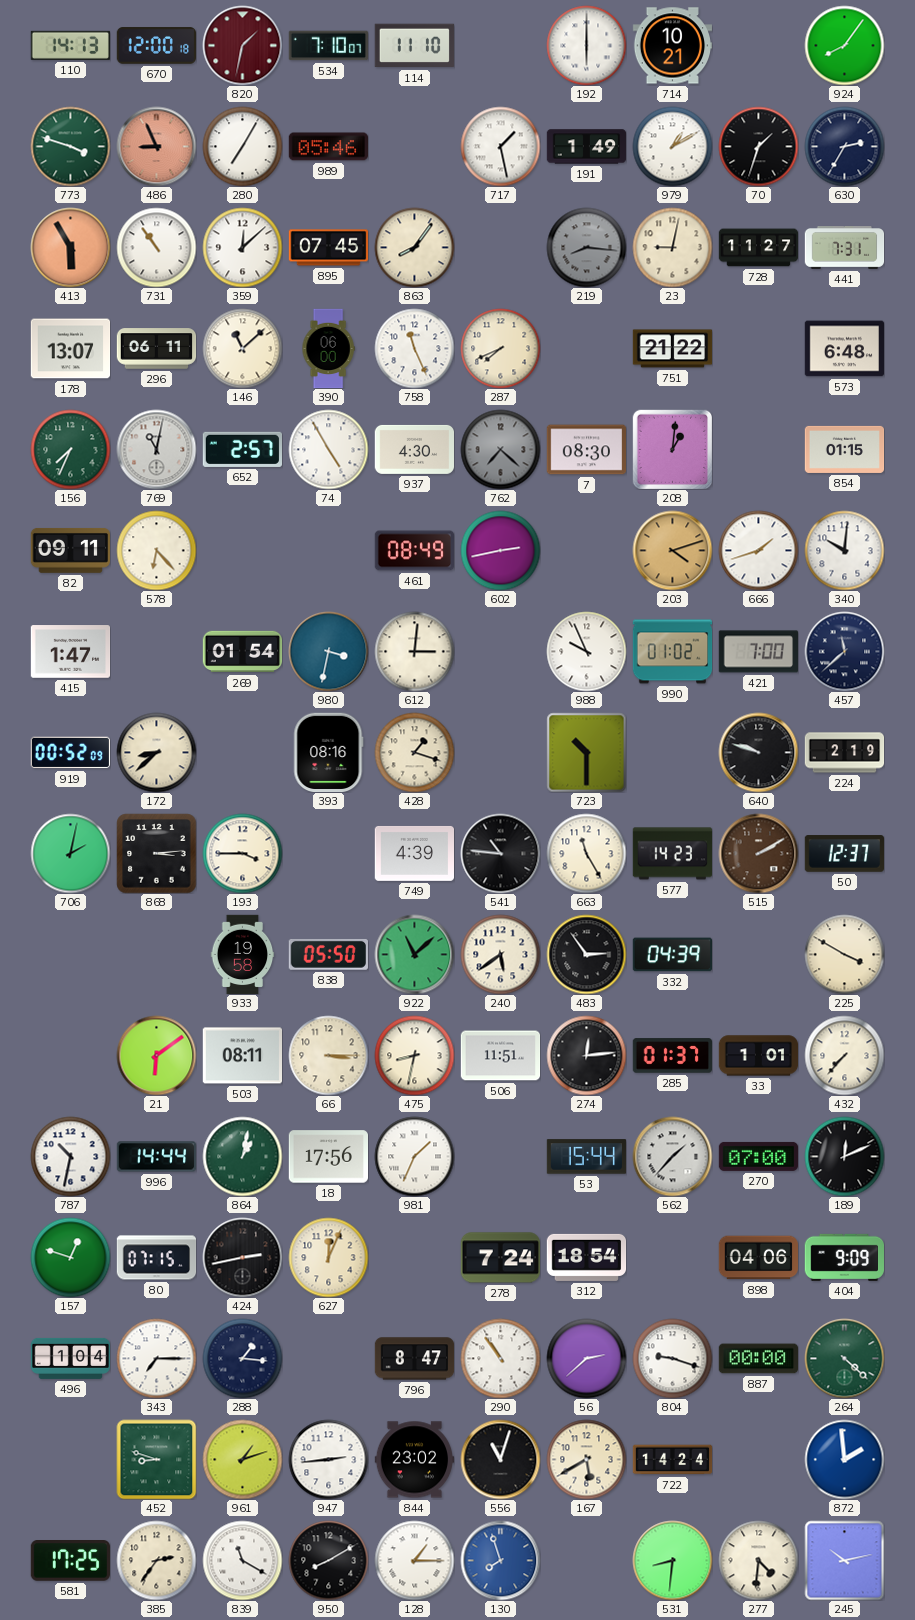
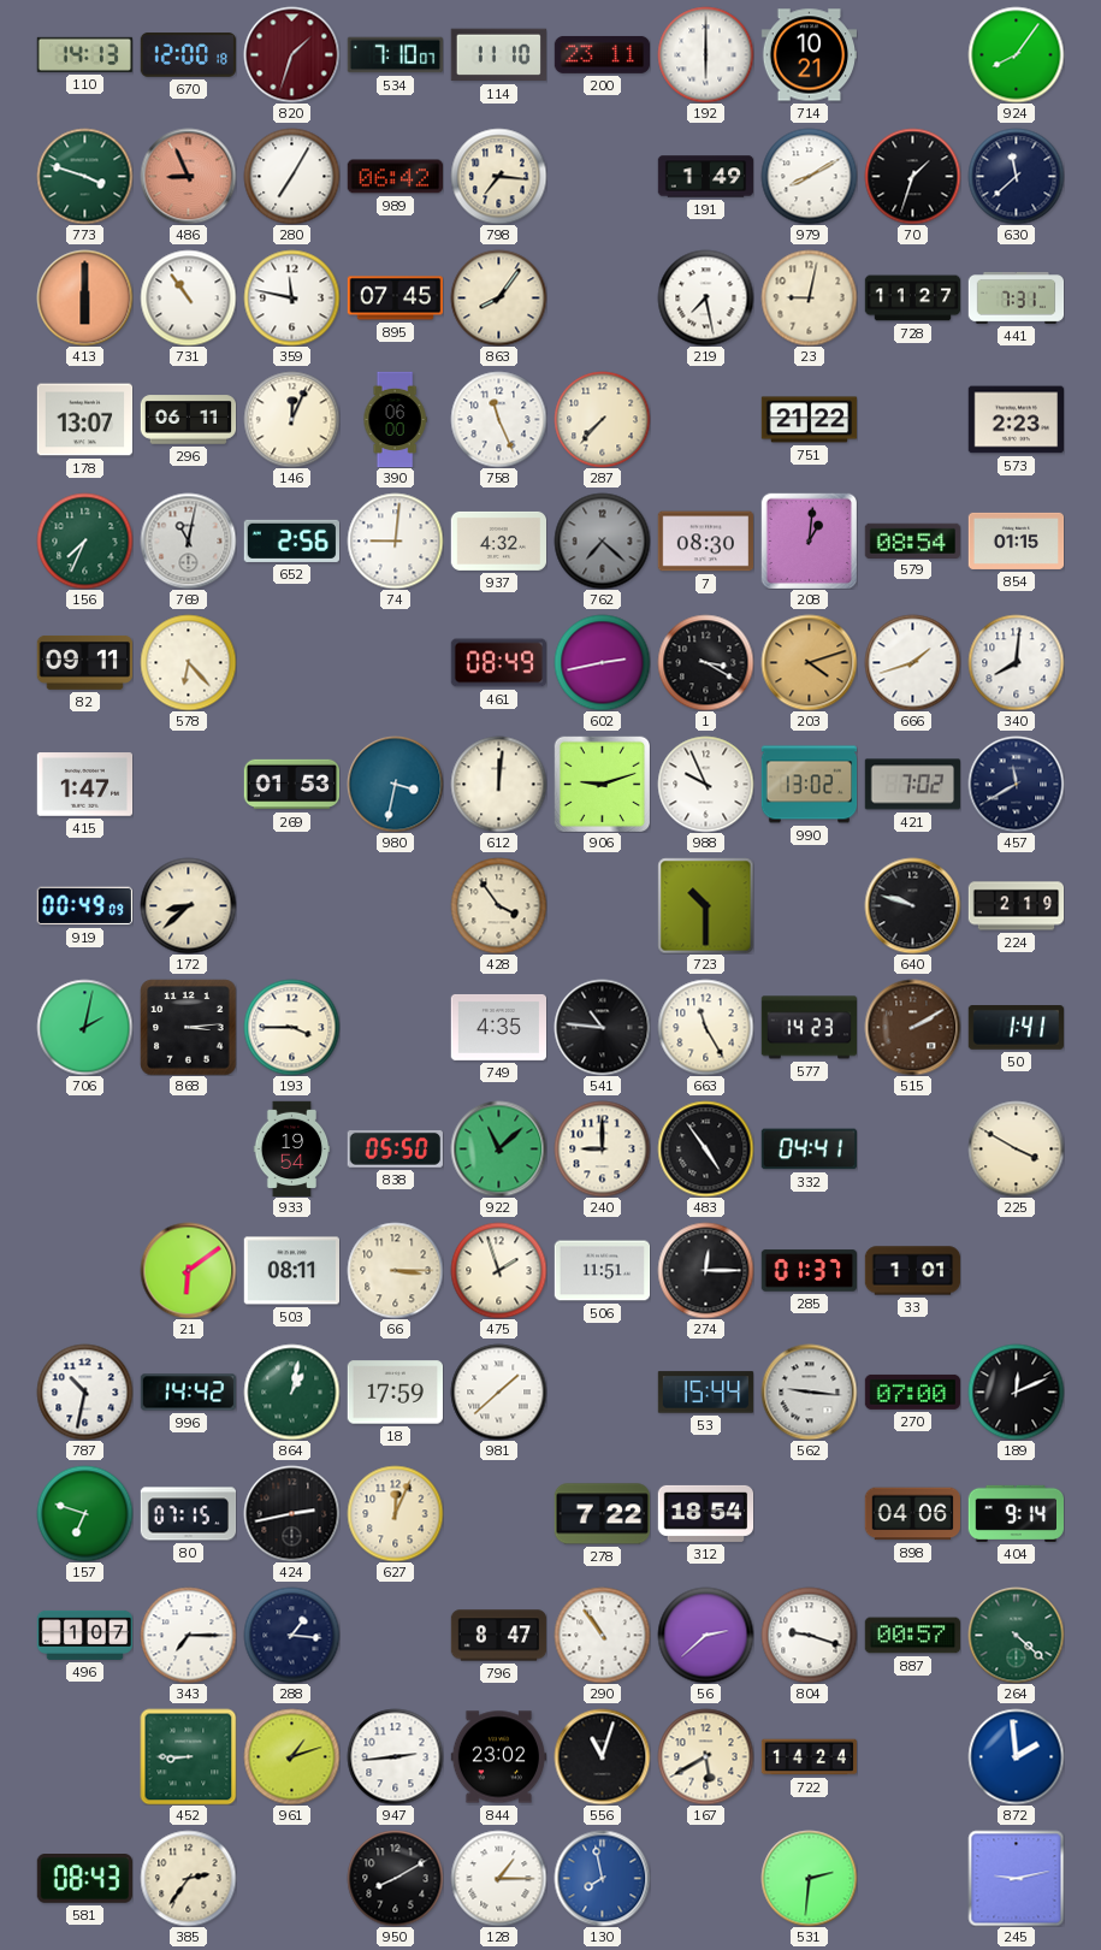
820: 1:32 -> 1:33 (291, 54)
200: none -> 23:11 (602, 55)
989: 05:46 -> 06:42 (395, 177)
798: none -> 7:16 (498, 176)
717: 1:28 -> none (500, 146)
979: 1:10 -> 8:10 (809, 176)
630: 2:35 -> 11:38 (1016, 176)
413: 5:55 -> 6:00 (84, 297)
359: 12:08 -> 11:47 (291, 297)
219: 8:16 -> 7:28 (705, 297)
219 dial: grey -> white (705, 297)
146: 11:08 -> 12:04 (291, 419)
287: 7:41 -> 7:37 (602, 419)
573: 6:48 -> 2:23 (1016, 420)
652: 2:57 -> 2:56 (291, 540)
74: 4:55 -> 9:01 (395, 540)
937: 4:30 -> 4:32 (498, 540)
579: none -> 08:54 (912, 540)
1: none -> 3:20 (705, 662)
340: 10:01 -> 8:01 (1016, 662)
269: 01:54 -> 01:53 (291, 785)
612: 3:01 -> 12:01 (498, 784)
906: none -> 9:12 (602, 784)
990: 01:02 -> 13:02 (809, 785)
421: 7:00 -> 7:02 (912, 785)
457: 11:38 -> 11:40 (1016, 784)
919: 00:52 -> 00:49 (84, 906)
393: 08:16 -> none (329, 752)
428: 1:18 -> 3:54 (498, 905)
749: 4:39 -> 4:35 (498, 1027)
50: 12:37 -> 1:41 (1016, 1028)
933: 19:58 -> 19:54 (292, 1148)
240: 5:39 -> 9:00 (602, 1148)
483: 2:54 -> 4:54 (705, 1148)
332: 04:39 -> 04:41 (809, 1150)
475: 8:32 -> 1:57 (498, 1270)
274: 12:14 -> 12:15 (705, 1270)
432: 7:37 -> none (844, 1055)
996: 14:44 -> 14:42 (188, 1393)
18: 17:56 -> 17:59 (395, 1393)
981: 1:34 -> 1:38 (498, 1391)
562: 1:37 -> 9:16 (809, 1391)
157: 12:48 -> 6:48 (84, 1513)
278: 7:24 -> 7:22 (602, 1514)
404: 9:09 -> 9:14 (1016, 1513)
496: 1:04 -> 1:07 (84, 1635)
887: 00:00 -> 00:57 (912, 1636)
452: 8:48 -> 8:45 (188, 1756)
581: 17:25 -> 08:43 (84, 1879)
839: 11:20 -> none (242, 1560)
130: 7:57 -> 7:58 (602, 1878)
531: 8:31 -> 2:31 (809, 1878)
277: 4:31 -> none (758, 1560)
245: 10:13 -> 9:13 (1016, 1878)
